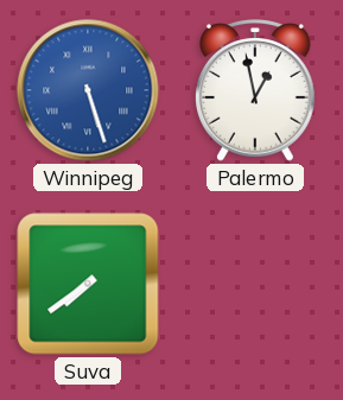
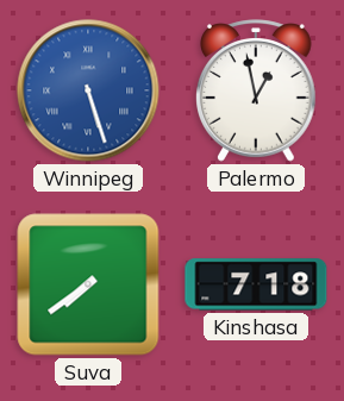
Kinshasa: none -> 7:18 (256, 284)
